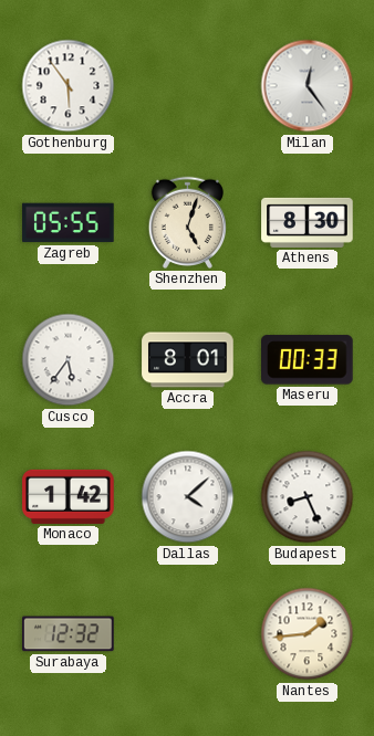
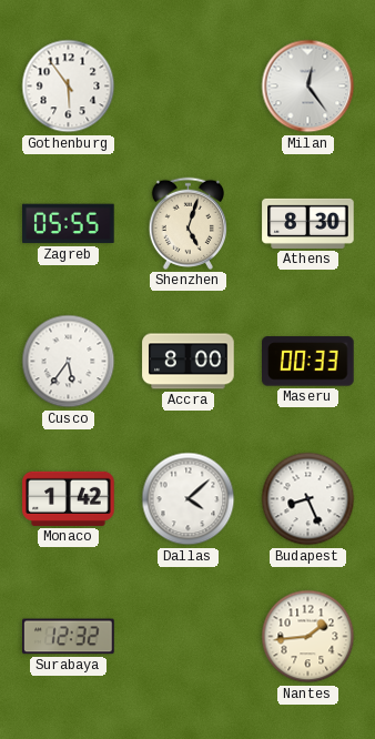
Accra: 8:01 -> 8:00 (189, 362)
